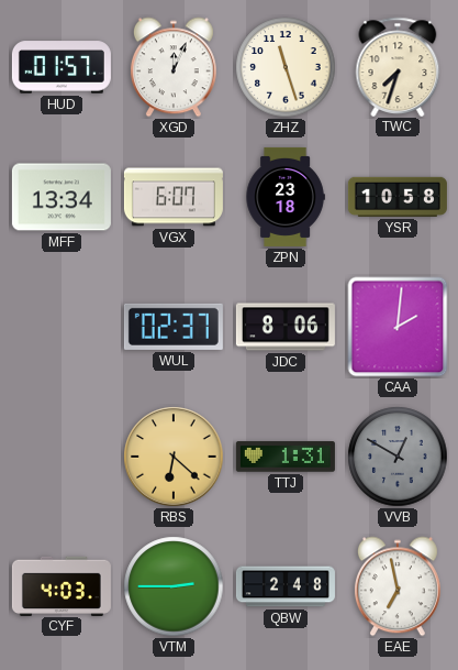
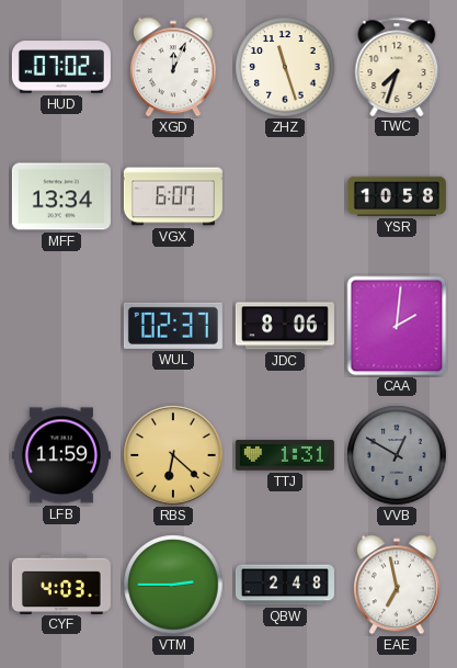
HUD: 01:57 -> 07:02 (61, 67)
ZPN: 23:18 -> none (286, 197)
LFB: none -> 11:59 (61, 455)
